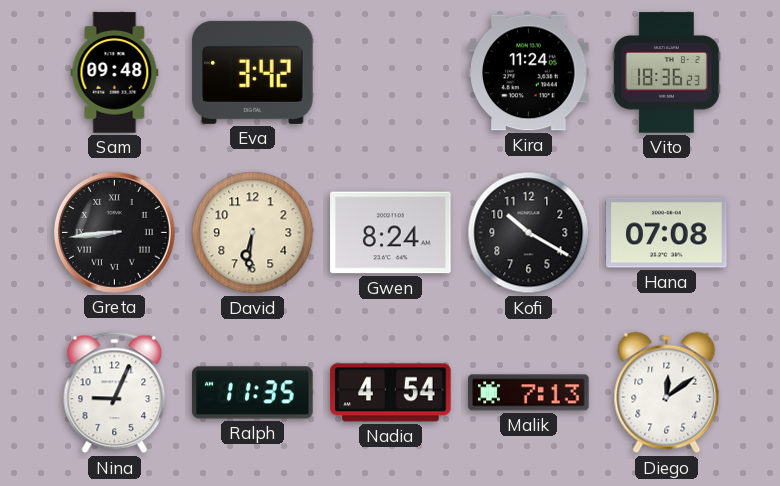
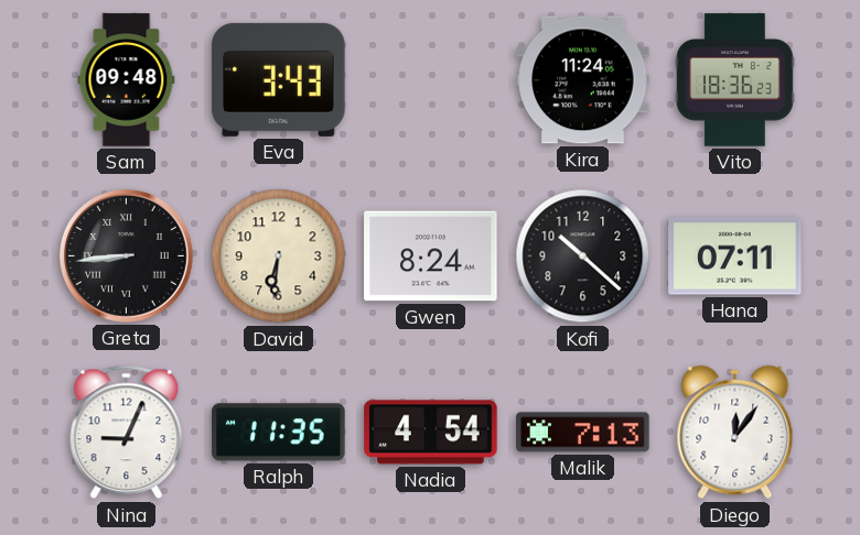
Eva: 3:42 -> 3:43 (279, 79)
Kofi: 10:20 -> 10:22 (583, 256)
Hana: 07:08 -> 07:11 (735, 256)
Diego: 12:09 -> 12:06 (735, 433)
